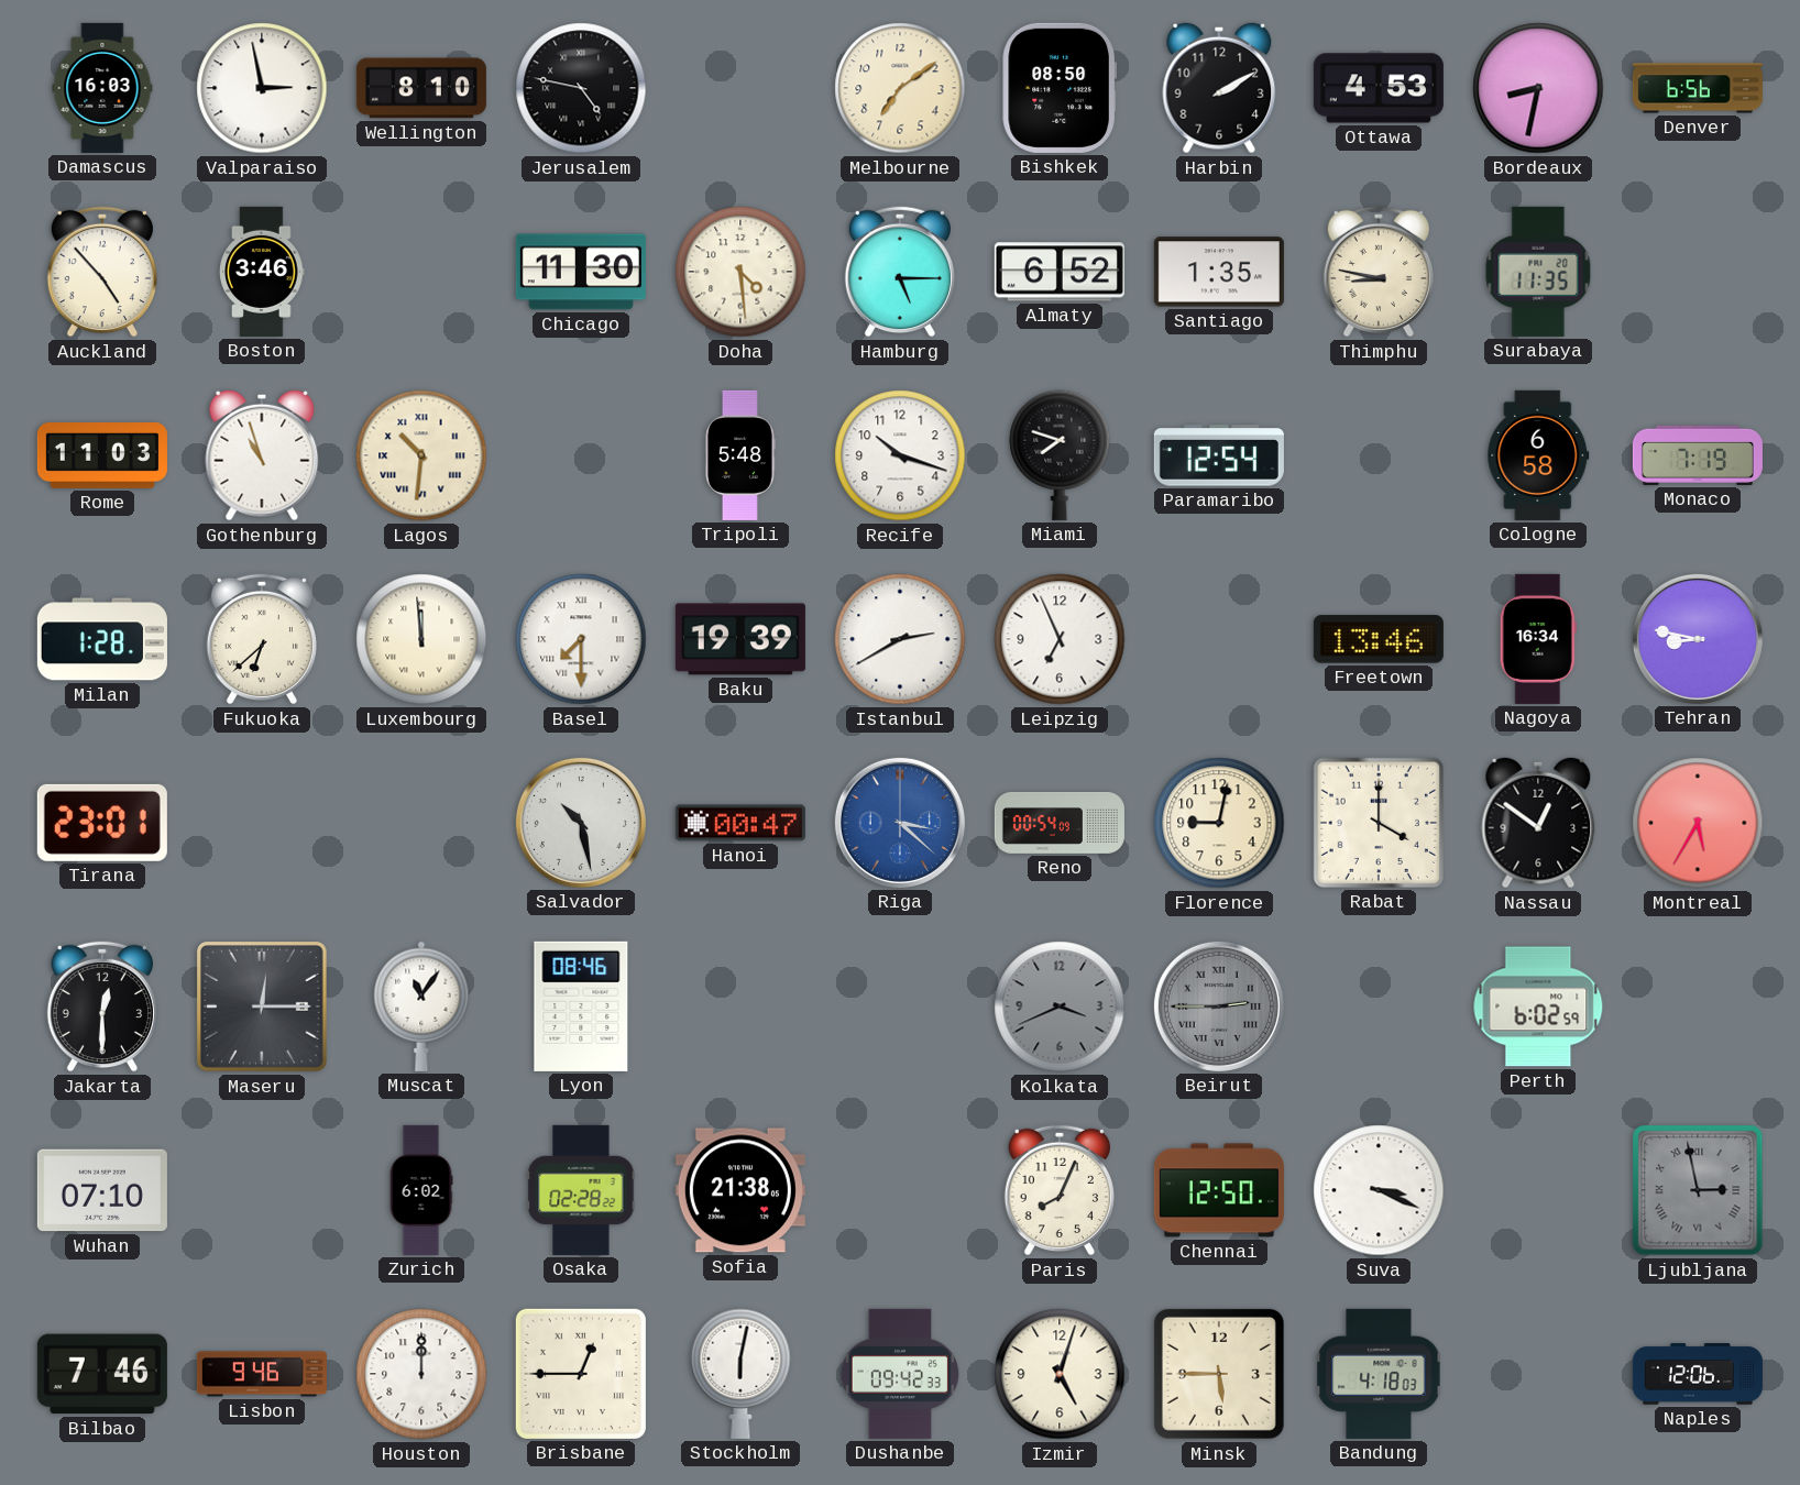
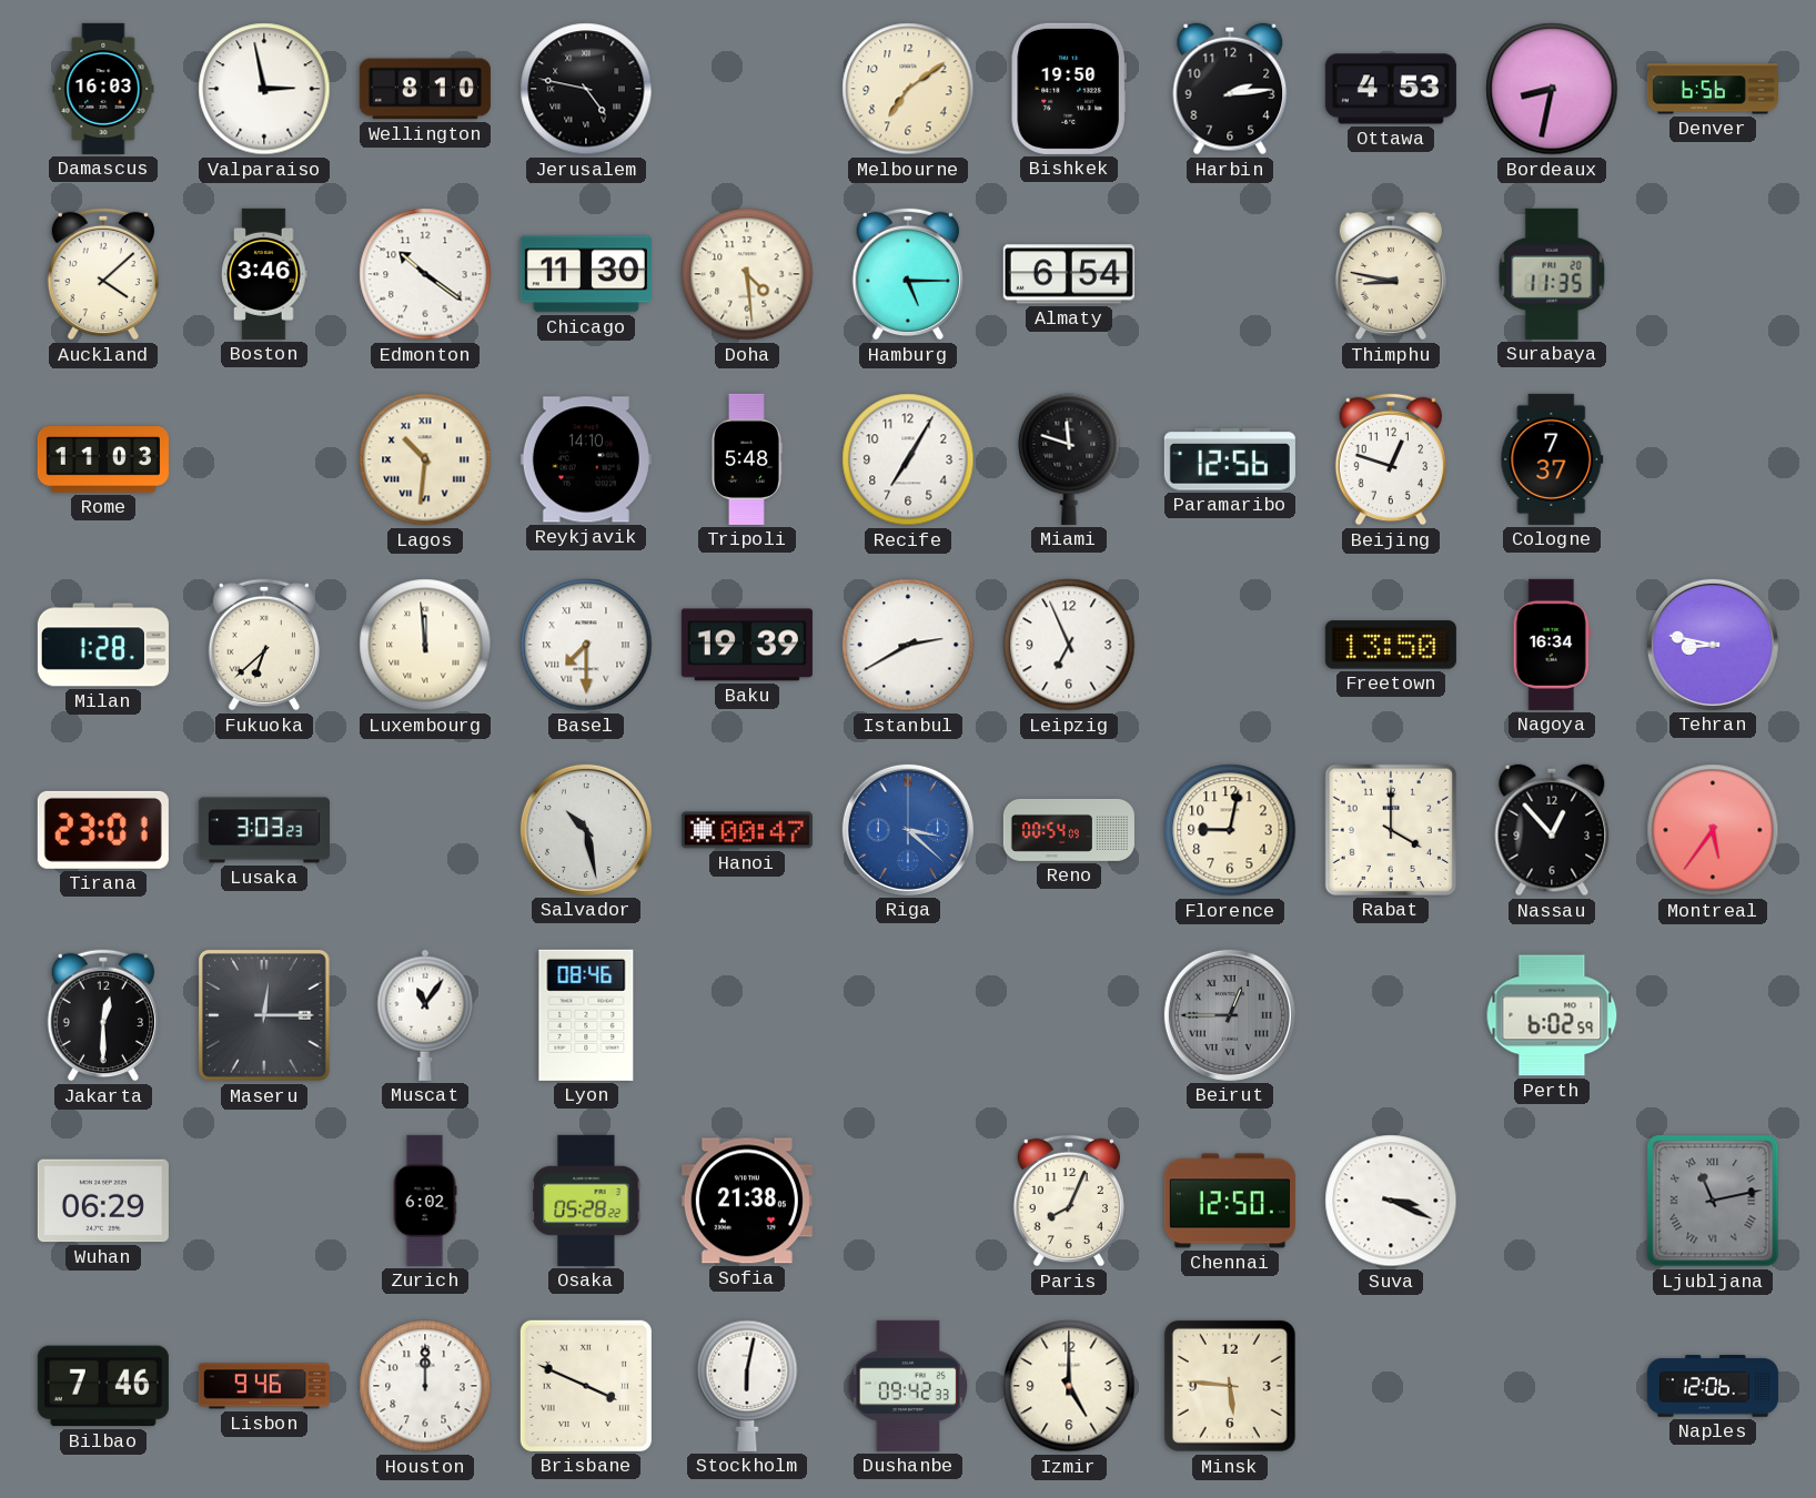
Bishkek: 08:50 -> 19:50 (1068, 89)
Harbin: 2:10 -> 2:14 (1230, 89)
Auckland: 4:53 -> 4:08 (103, 274)
Edmonton: none -> 10:21 (425, 274)
Almaty: 6:52 -> 6:54 (1069, 274)
Santiago: 1:35 -> none (1219, 272)
Gothenburg: 10:57 -> none (262, 455)
Reykjavik: none -> 14:10 (586, 459)
Recife: 10:18 -> 7:05 (908, 459)
Miami: 7:48 -> 11:48 (1069, 459)
Paramaribo: 12:54 -> 12:56 (1230, 459)
Beijing: none -> 12:48 (1391, 459)
Cologne: 6:58 -> 7:37 (1552, 459)
Monaco: 7:19 -> none (1698, 455)
Freetown: 13:46 -> 13:50 (1391, 645)
Lusaka: none -> 3:03 (264, 830)
Nassau: 12:51 -> 12:53 (1552, 830)
Montreal: 5:35 -> 5:36 (1713, 830)
Kolkata: 3:41 -> none (1060, 1007)
Beirut: 2:45 -> 12:45 (1230, 1015)
Wuhan: 07:10 -> 06:29 (103, 1201)
Osaka: 02:28 -> 05:28 (586, 1201)
Ljubljana: 2:58 -> 11:13 (1713, 1201)
Brisbane: 12:45 -> 3:49 (586, 1386)
Izmir: 5:03 -> 5:00 (1069, 1386)
Minsk: 5:45 -> 5:46 (1230, 1386)
Bandung: 4:18 -> none (1379, 1374)
